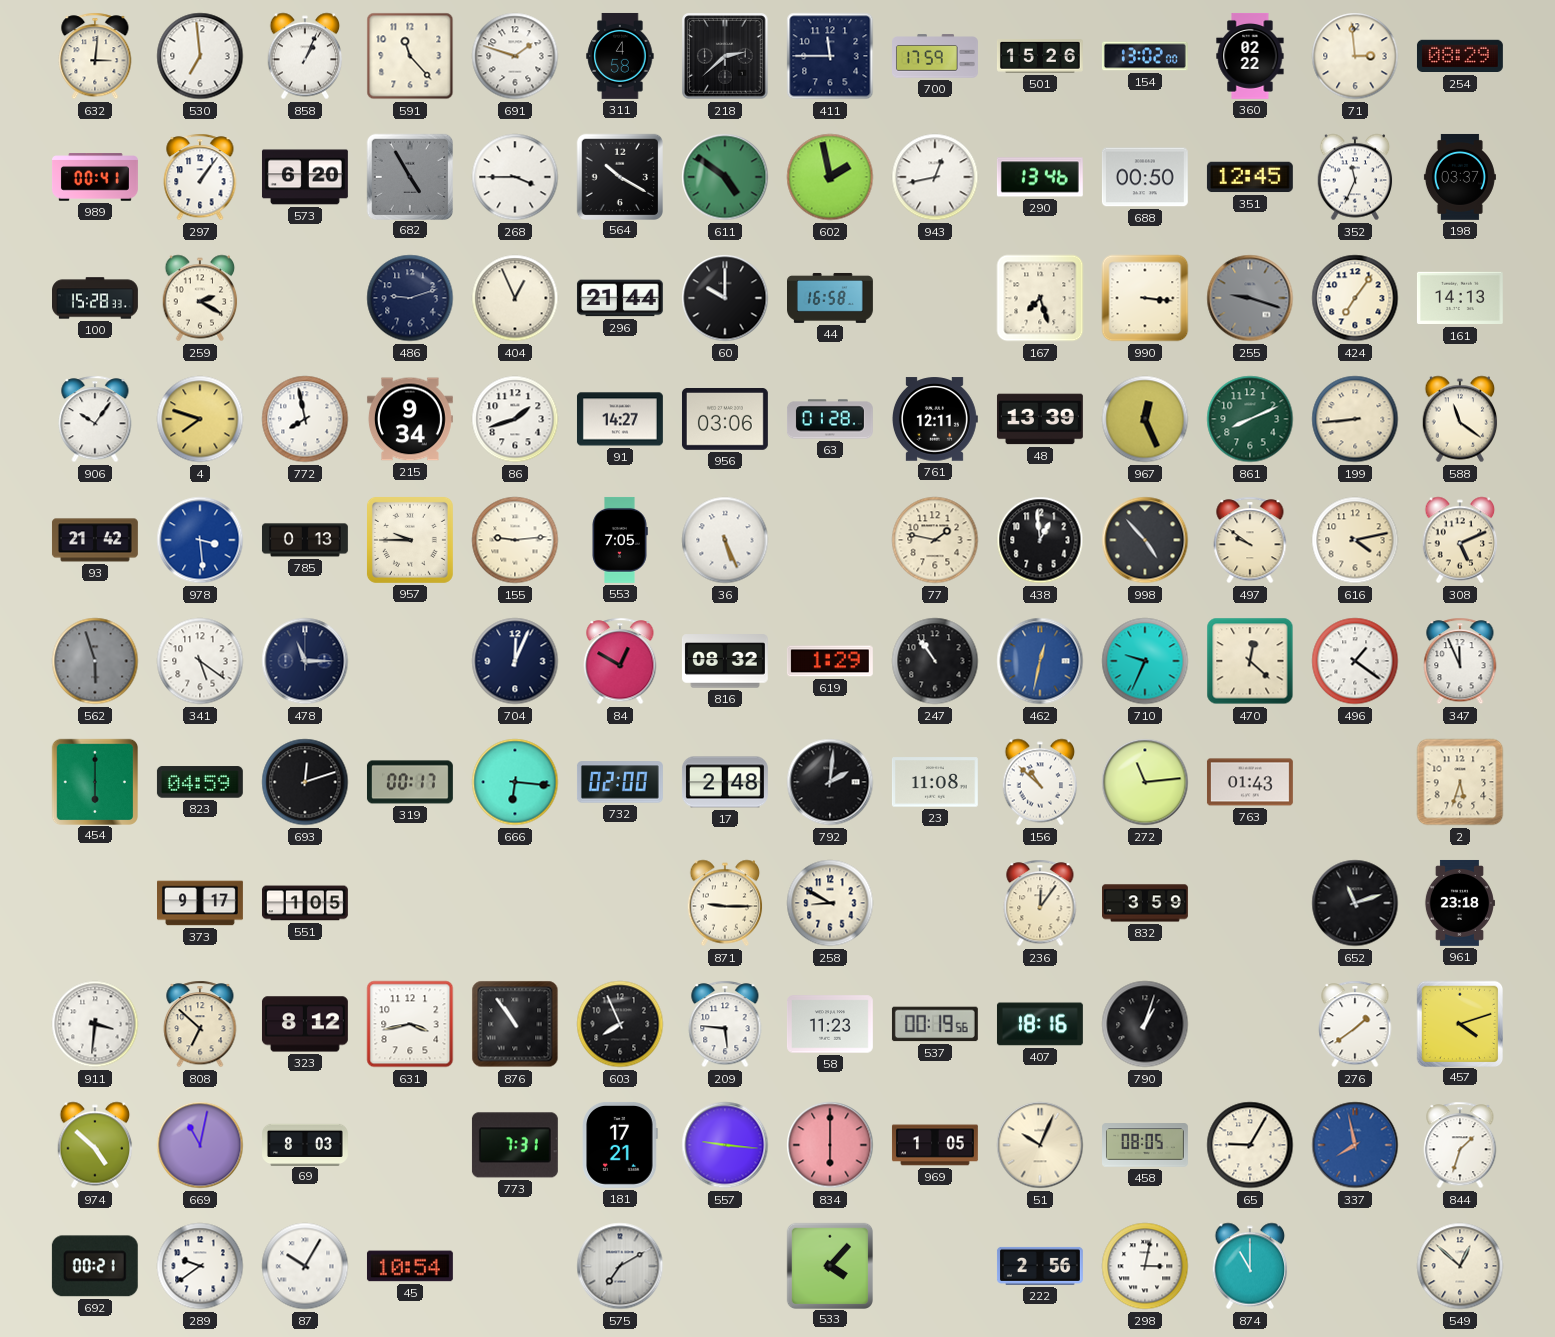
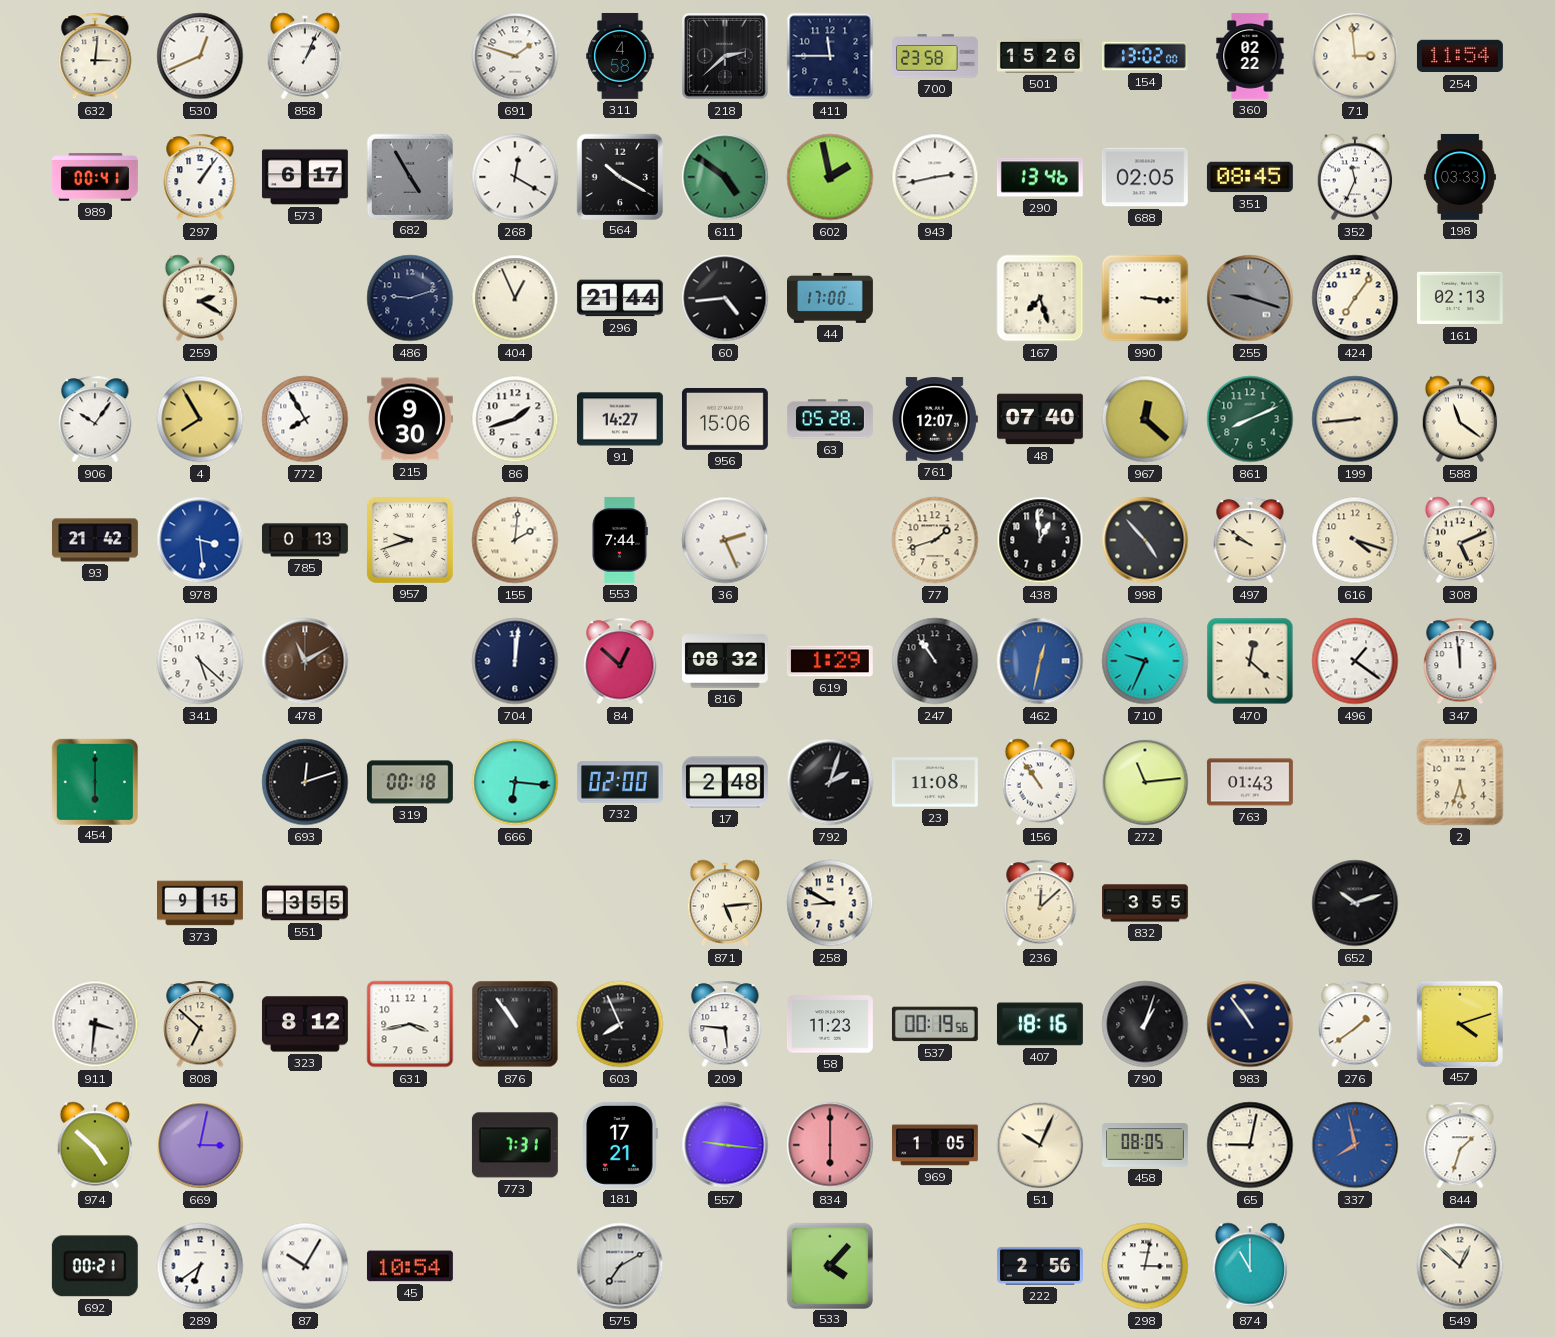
530: 6:59 -> 12:41 (200, 56)
591: 11:23 -> none (410, 56)
700: 17:59 -> 23:58 (936, 56)
254: 08:29 -> 11:54 (1460, 56)
573: 6:20 -> 6:17 (305, 177)
268: 3:45 -> 12:20 (515, 177)
943: 12:43 -> 2:43 (935, 177)
688: 00:50 -> 02:05 (1145, 177)
351: 12:45 -> 08:45 (1250, 177)
198: 03:37 -> 03:33 (1460, 177)
100: 15:28 -> none (96, 298)
60: 10:00 -> 4:44 (725, 298)
44: 16:58 -> 17:00 (831, 298)
161: 14:13 -> 02:13 (1460, 298)
4: 7:48 -> 7:55 (200, 419)
772: 7:58 -> 7:55 (305, 419)
215: 9:34 -> 9:30 (410, 419)
956: 03:06 -> 15:06 (725, 420)
63: 01:28 -> 05:28 (830, 419)
761: 12:11 -> 12:07 (934, 419)
48: 13:39 -> 07:40 (1040, 419)
967: 12:26 -> 12:22 (1145, 419)
957: 9:45 -> 9:42 (410, 540)
155: 9:14 -> 2:01 (515, 540)
553: 7:05 -> 7:44 (620, 540)
36: 5:26 -> 2:26 (725, 540)
77: 1:47 -> 1:42 (935, 540)
616: 4:13 -> 4:18 (1355, 540)
562: 5:57 -> none (95, 661)
341: 5:21 -> 5:22 (200, 661)
478: 11:15 -> 11:10 (305, 661)
478 dial: navy -> brown (305, 661)
704: 12:04 -> 12:01 (515, 661)
84: 12:50 -> 12:52 (620, 661)
347: 11:56 -> 11:59 (1460, 661)
823: 04:59 -> none (200, 782)
319: 00:17 -> 00:18 (410, 782)
792: 2:01 -> 2:03 (830, 782)
156: 10:52 -> 10:54 (1040, 782)
373: 9:17 -> 9:15 (201, 903)
551: 1:05 -> 3:55 (305, 903)
871: 9:15 -> 5:14 (725, 903)
236: 12:06 -> 12:08 (1040, 903)
832: 3:59 -> 3:55 (1146, 903)
652: 11:12 -> 10:12 (1355, 903)
961: 23:18 -> none (1459, 903)
983: none -> 10:54 (1250, 1024)
669: 11:02 -> 3:02 (200, 1145)
69: 8:03 -> none (306, 1144)
65: 9:05 -> 9:02 (1250, 1145)
289: 9:39 -> 6:39 (200, 1266)
